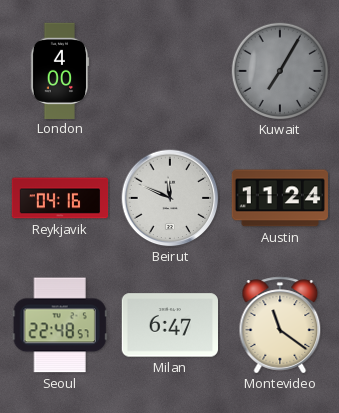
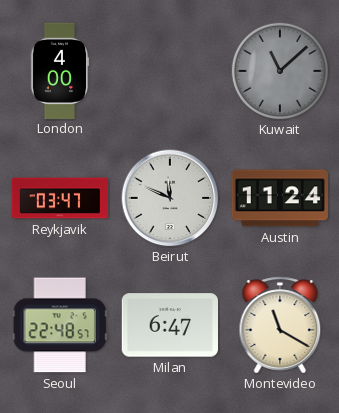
Kuwait: 7:05 -> 11:08 (279, 70)
Reykjavik: 04:16 -> 03:47 (60, 198)
Montevideo: 11:21 -> 11:20 (280, 325)
